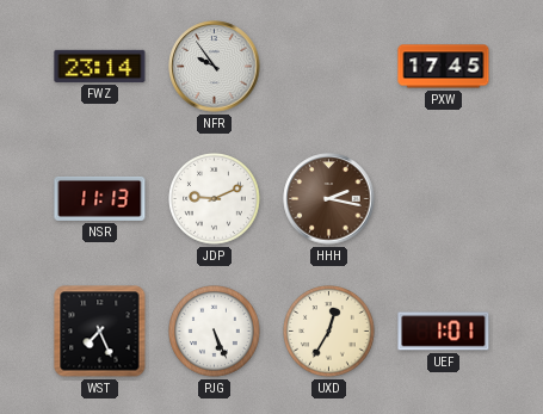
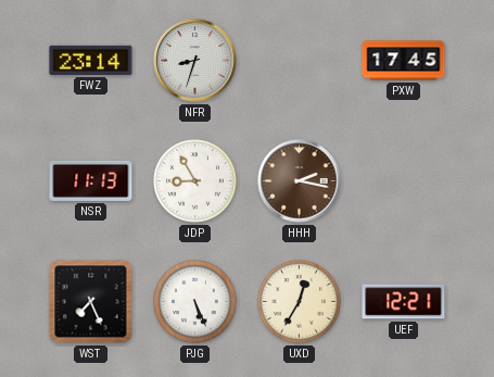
NFR: 9:54 -> 8:33 (195, 61)
JDP: 9:11 -> 8:55 (195, 181)
UEF: 1:01 -> 12:21 (404, 302)
